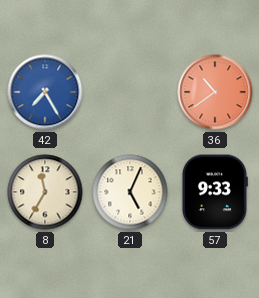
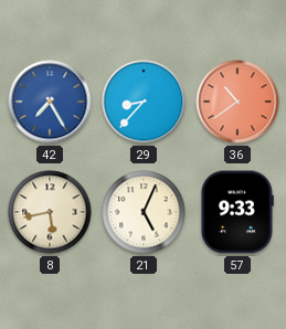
29: none -> 8:37 (144, 102)
8: 11:35 -> 5:43 (50, 212)
